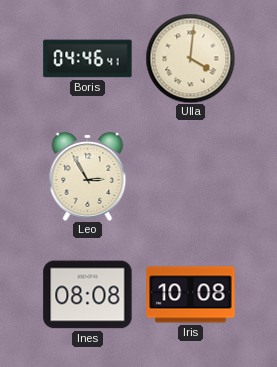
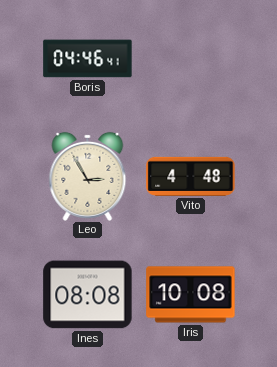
Ulla: 4:01 -> none (190, 58)
Vito: none -> 4:48 (191, 176)
